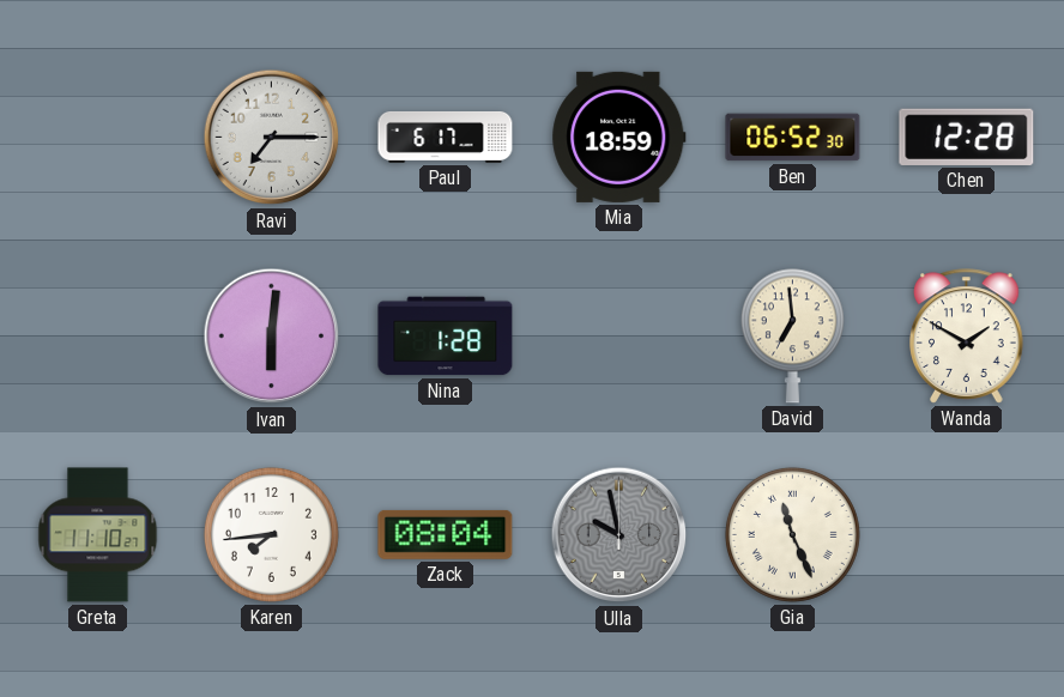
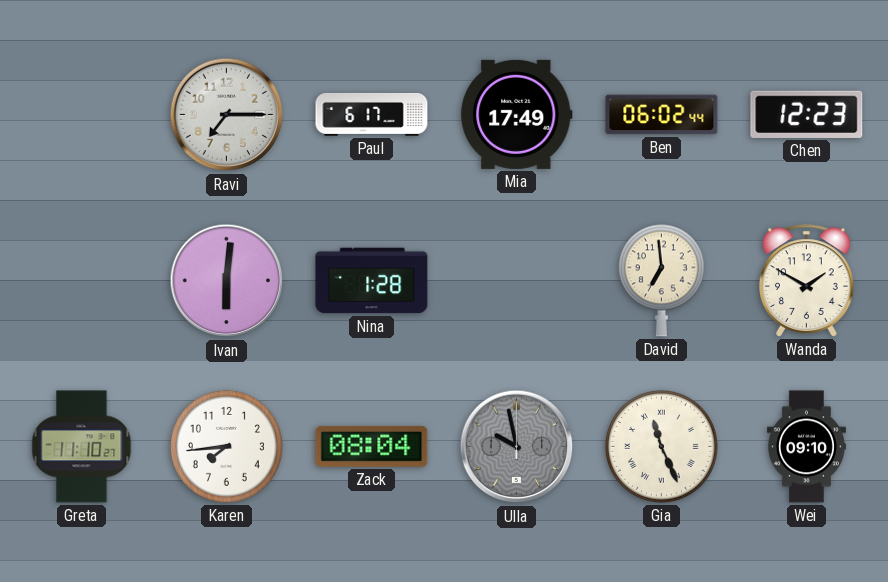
Mia: 18:59 -> 17:49 (517, 114)
Ben: 06:52 -> 06:02 (662, 115)
Chen: 12:28 -> 12:23 (807, 114)
Wei: none -> 09:10 (806, 447)
